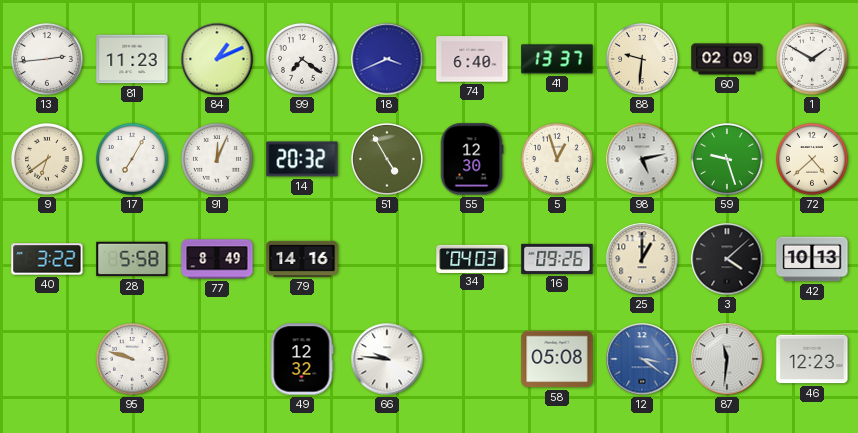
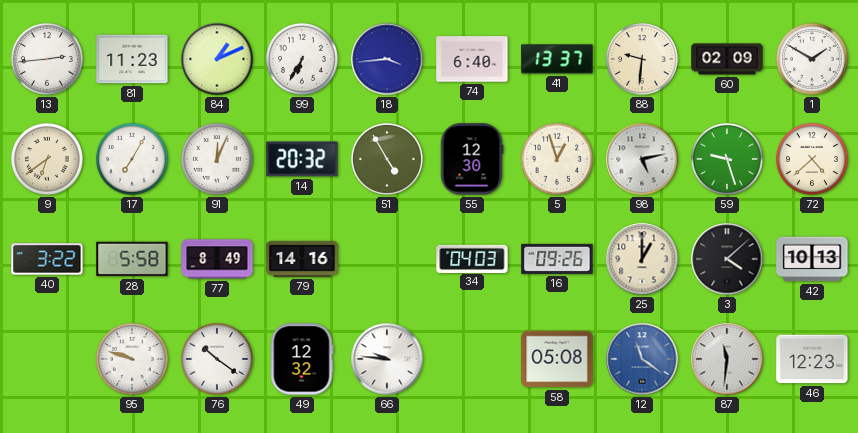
99: 7:21 -> 6:35 (302, 59)
18: 3:41 -> 3:44 (387, 59)
76: none -> 10:21 (217, 359)
12: 3:21 -> 11:21 (642, 359)
